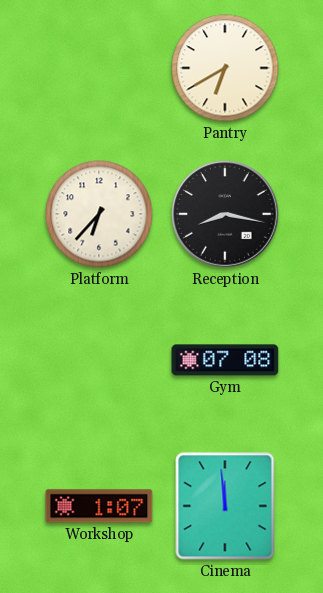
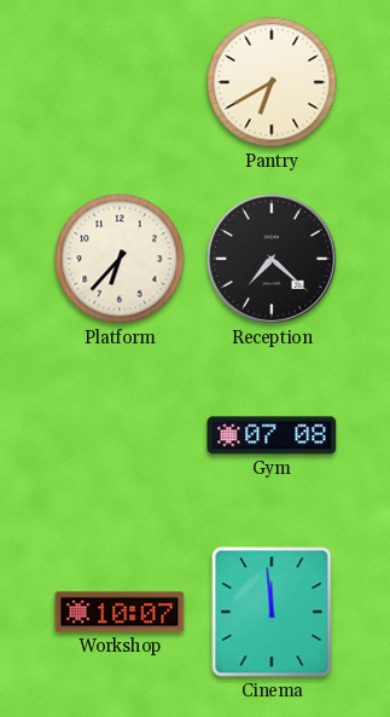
Reception: 8:17 -> 7:22 (273, 260)
Workshop: 1:07 -> 10:07 (120, 612)
